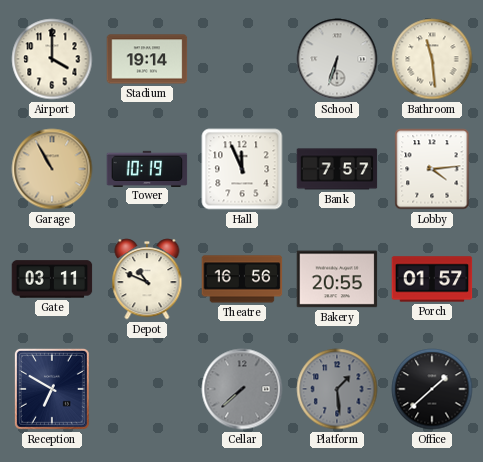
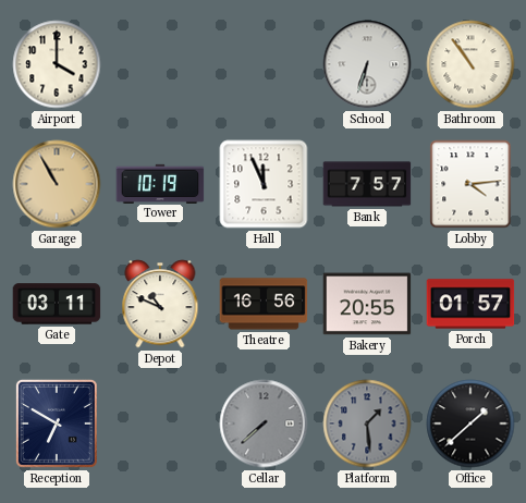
Stadium: 19:14 -> none (147, 59)
Bathroom: 11:29 -> 10:54 (470, 64)
